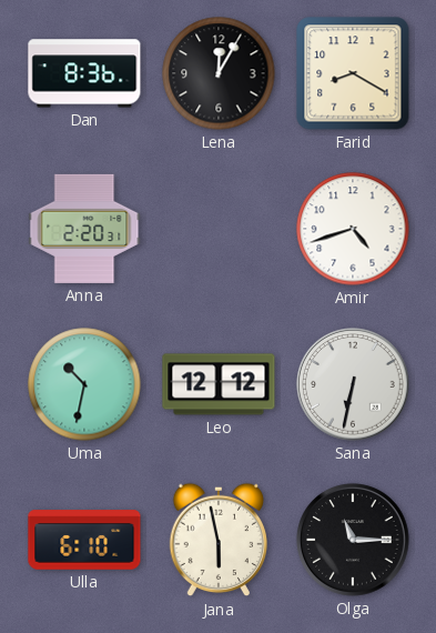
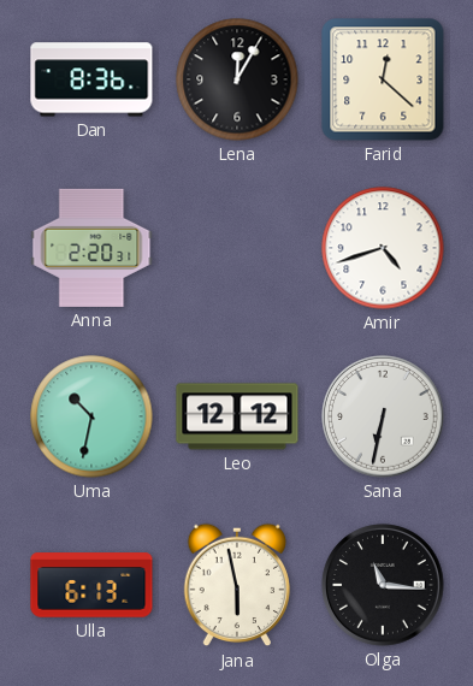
Farid: 8:20 -> 12:22 (383, 79)
Ulla: 6:10 -> 6:13 (91, 585)
Olga: 11:15 -> 11:16 (383, 585)
